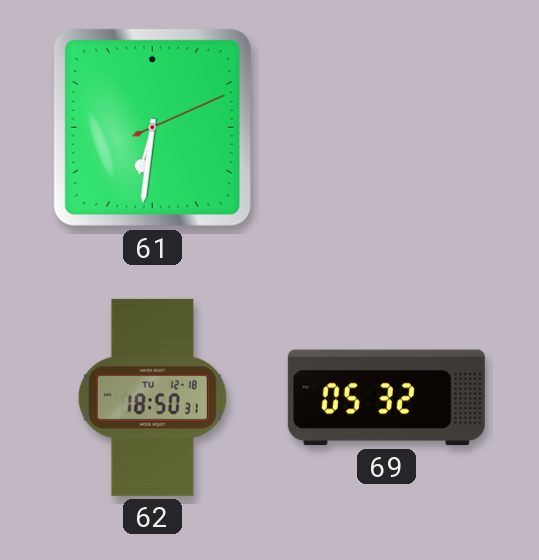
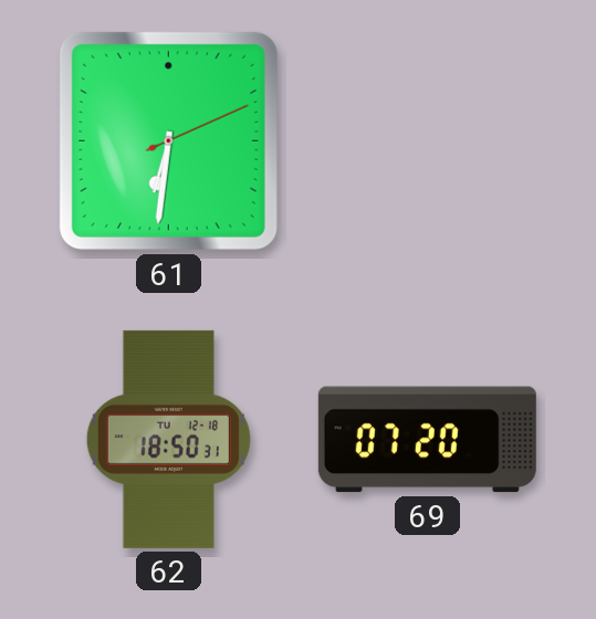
69: 05:32 -> 07:20 (427, 440)
